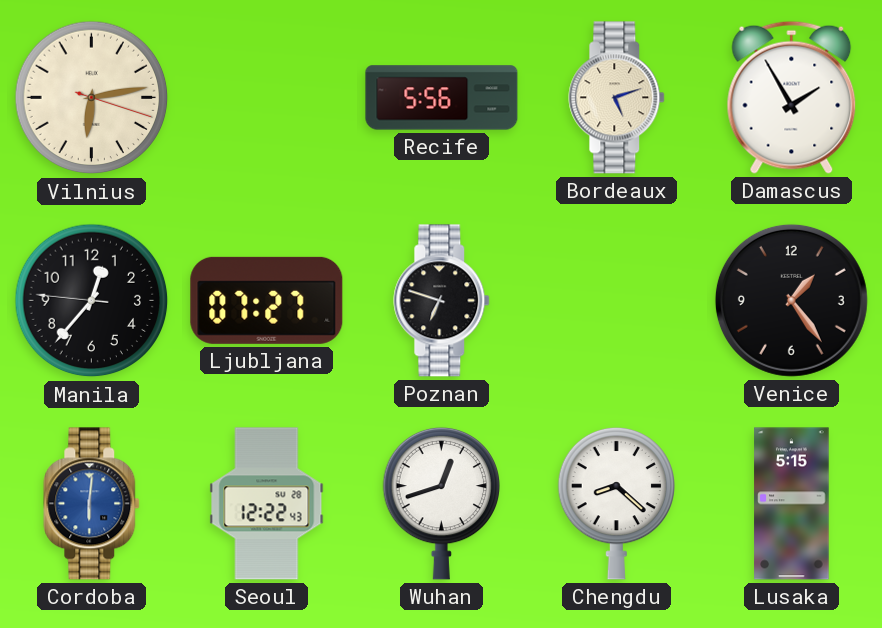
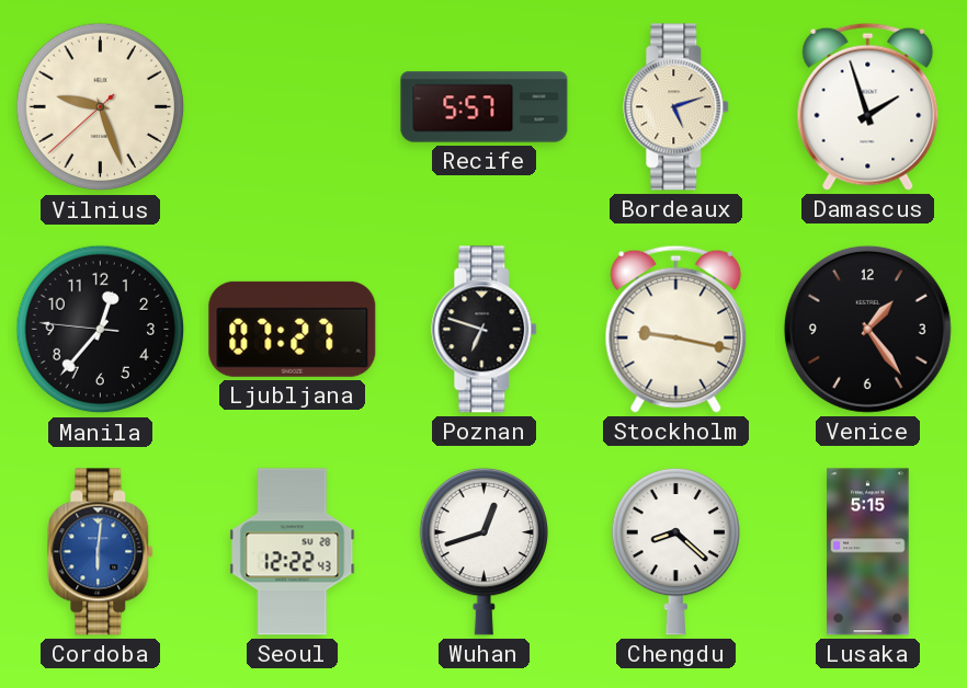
Vilnius: 6:13 -> 9:26 (101, 107)
Recife: 5:56 -> 5:57 (485, 107)
Damascus: 1:55 -> 1:57 (868, 106)
Stockholm: none -> 9:17 (676, 329)
